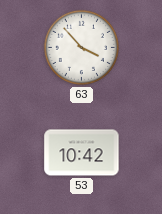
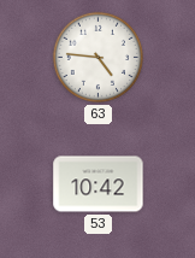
63: 3:53 -> 4:46 (97, 57)
